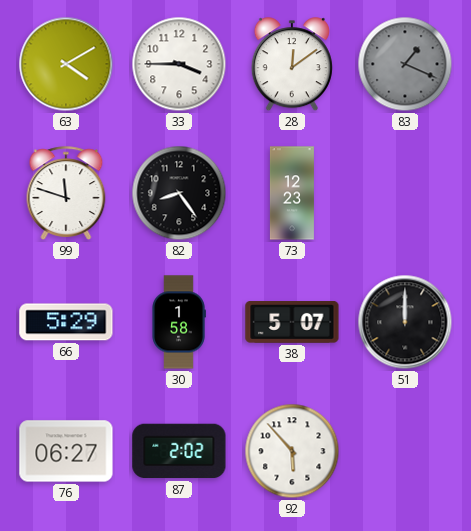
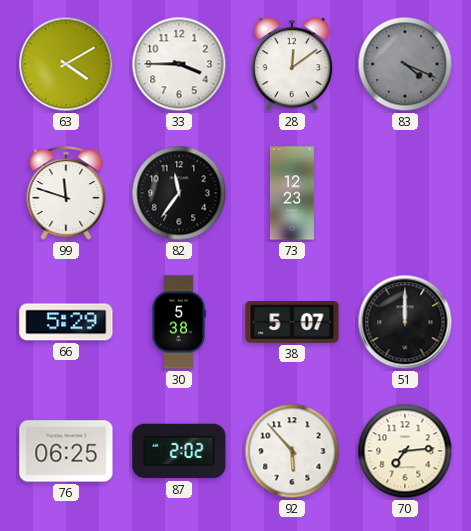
83: 1:19 -> 4:19 (405, 64)
82: 8:24 -> 11:36 (179, 193)
30: 1:58 -> 5:38 (179, 322)
76: 06:27 -> 06:25 (66, 451)
70: none -> 7:14 (405, 451)
